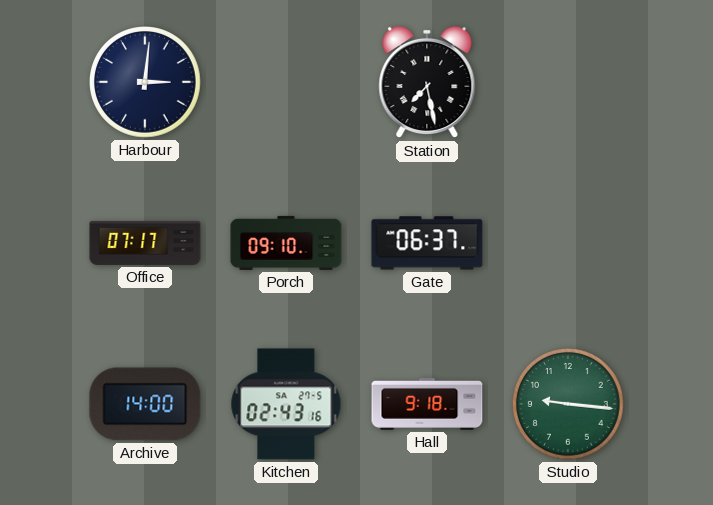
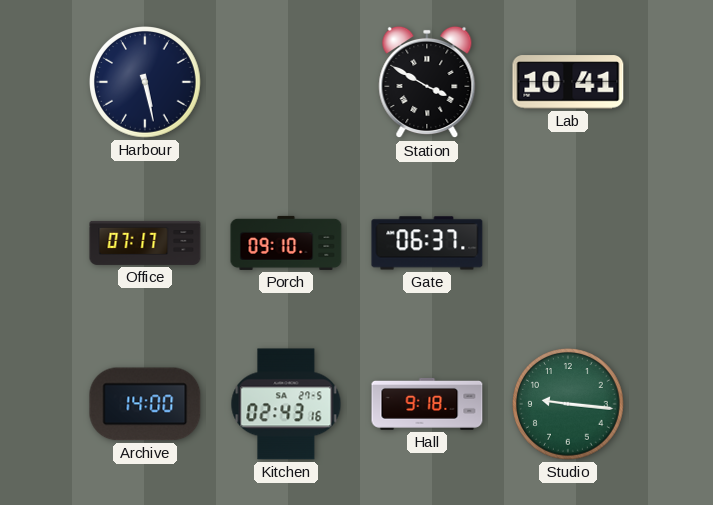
Harbour: 3:01 -> 5:28 (146, 83)
Station: 7:28 -> 3:50 (427, 82)
Lab: none -> 10:41 (568, 82)
